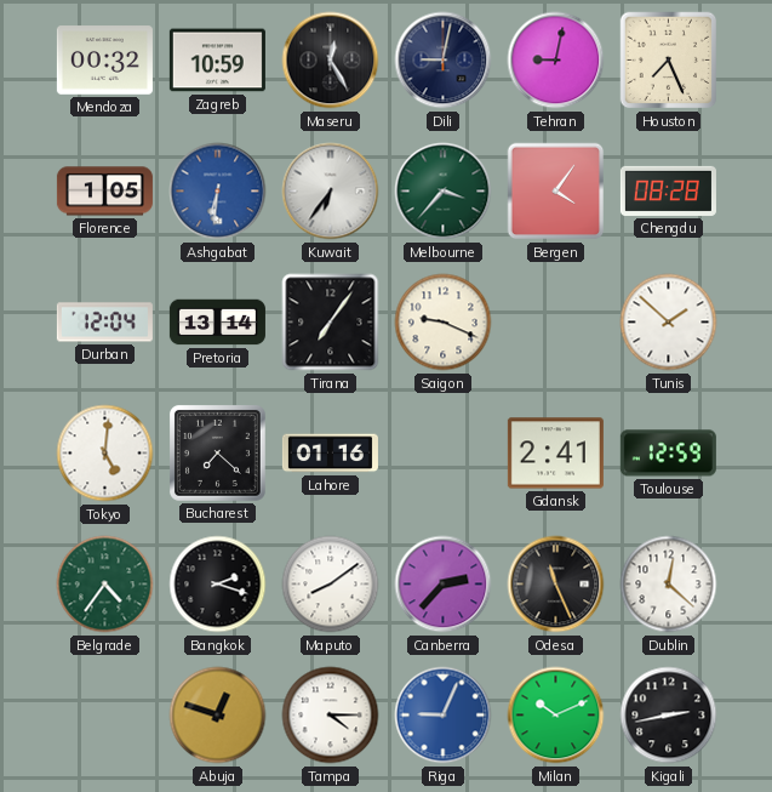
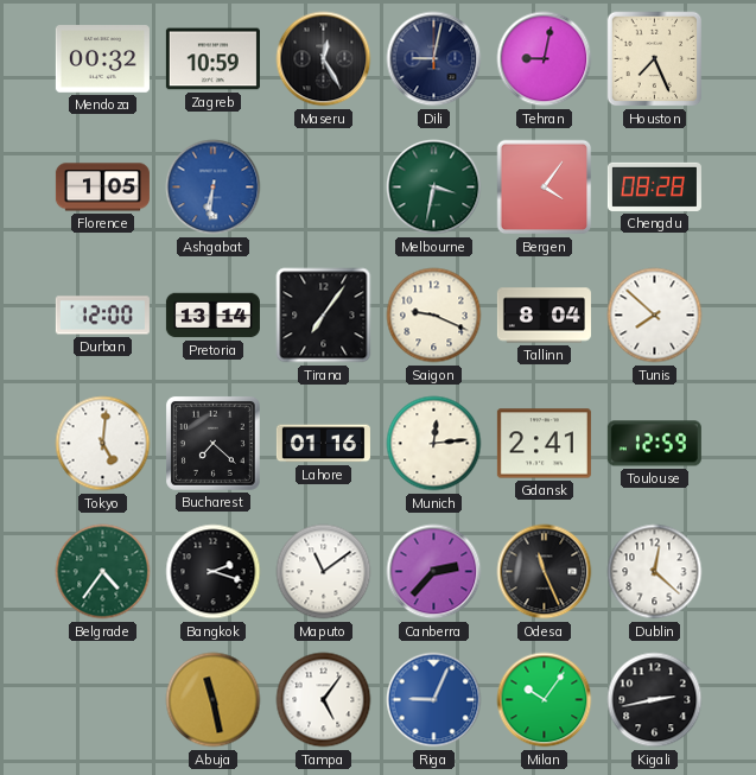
Kuwait: 6:36 -> none (331, 192)
Melbourne: 3:37 -> 3:32 (434, 188)
Durban: 12:04 -> 12:00 (102, 316)
Tallinn: none -> 8:04 (544, 316)
Tunis: 1:52 -> 7:52 (655, 316)
Munich: none -> 12:14 (434, 444)
Maputo: 8:09 -> 11:09 (324, 572)
Abuja: 12:48 -> 11:28 (214, 700)
Tampa: 4:15 -> 5:06 (324, 700)
Milan: 10:11 -> 10:06 (545, 700)
